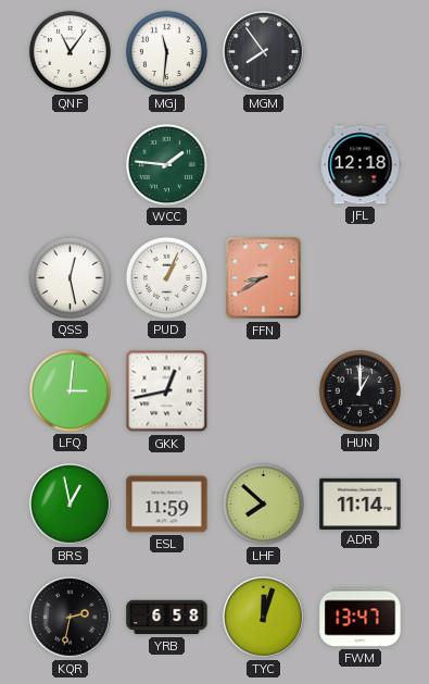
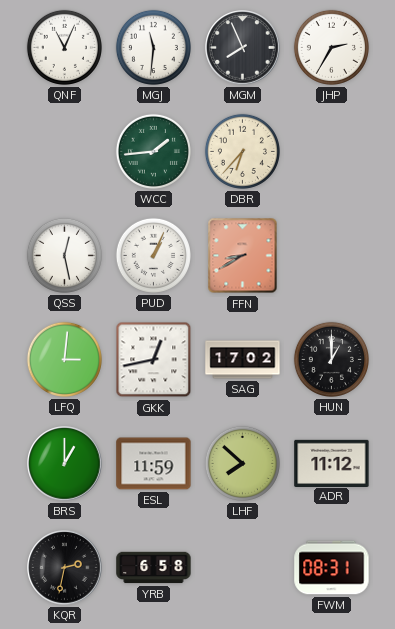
QNF: 11:06 -> 11:04 (64, 47)
MGM: 7:54 -> 7:56 (243, 48)
JHP: none -> 2:35 (331, 47)
WCC: 1:46 -> 1:44 (153, 151)
DBR: none -> 6:37 (242, 151)
JFL: 12:18 -> none (361, 165)
SAG: none -> 17:02 (243, 360)
BRS: 12:58 -> 1:00 (65, 464)
ADR: 11:14 -> 11:12 (332, 463)
TYC: 12:03 -> none (264, 618)
FWM: 13:47 -> 08:31 (332, 568)
